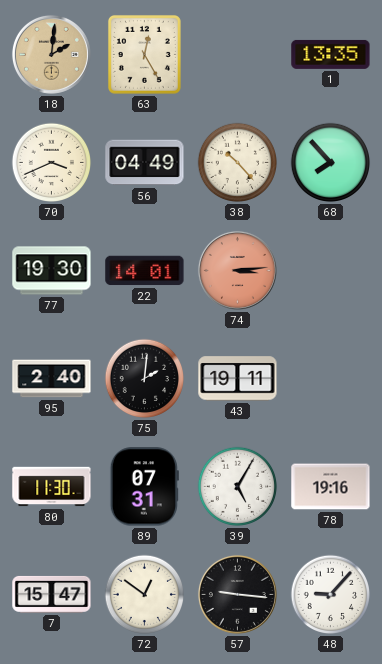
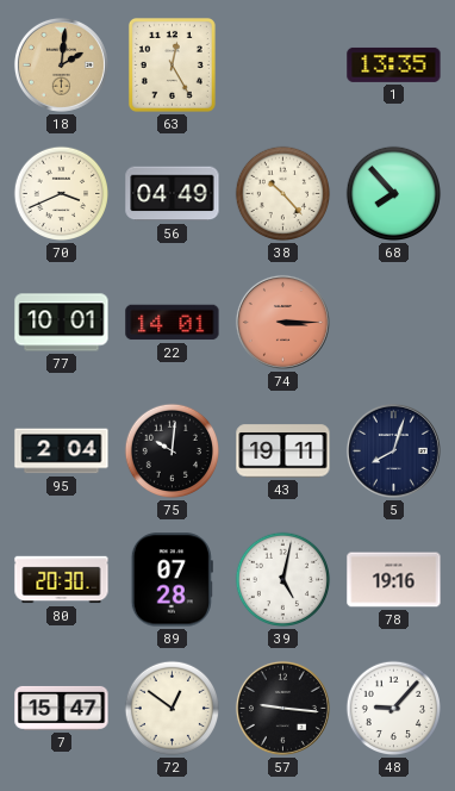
77: 19:30 -> 10:01 (62, 323)
74: 3:14 -> 3:15 (282, 322)
95: 2:40 -> 2:04 (62, 451)
75: 2:01 -> 10:01 (173, 451)
5: none -> 8:03 (393, 450)
80: 11:30 -> 20:30 (62, 580)
89: 07:31 -> 07:28 (172, 580)
39: 5:05 -> 5:02 (283, 580)
